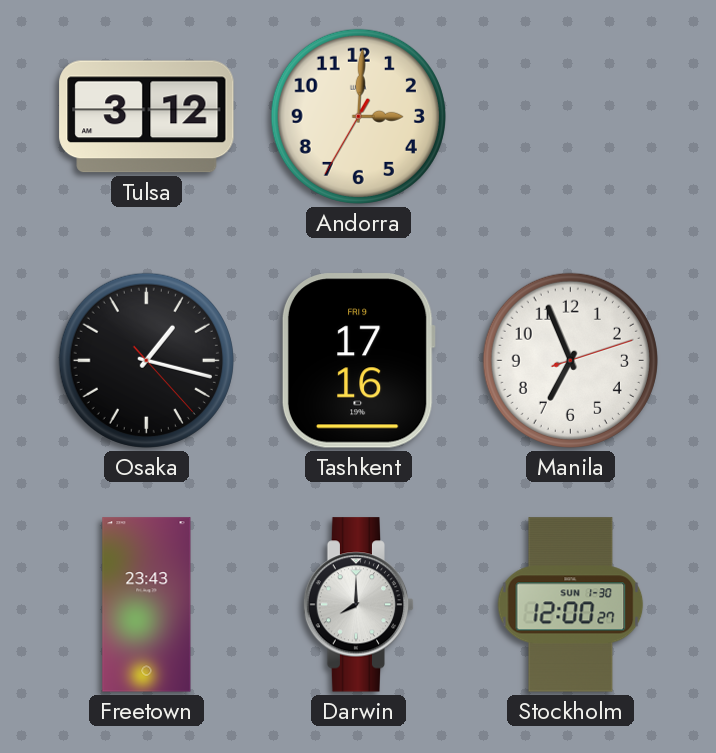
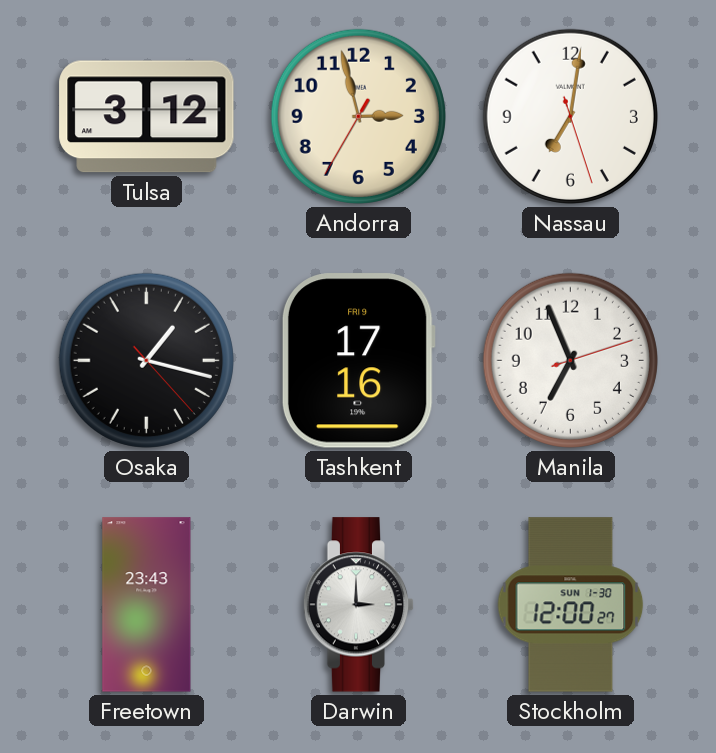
Andorra: 3:00 -> 2:57 (358, 116)
Nassau: none -> 7:01 (570, 116)
Darwin: 8:00 -> 3:00 (359, 605)
